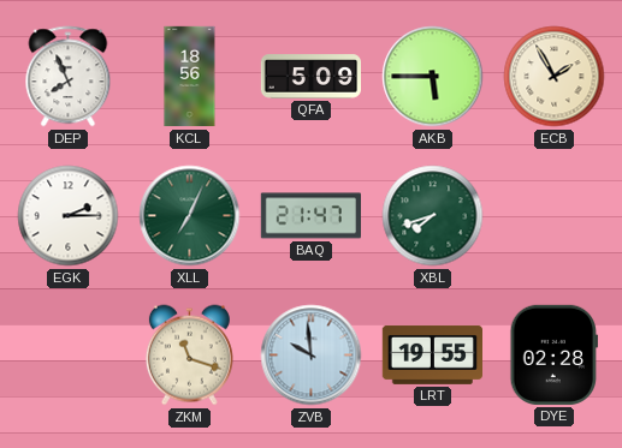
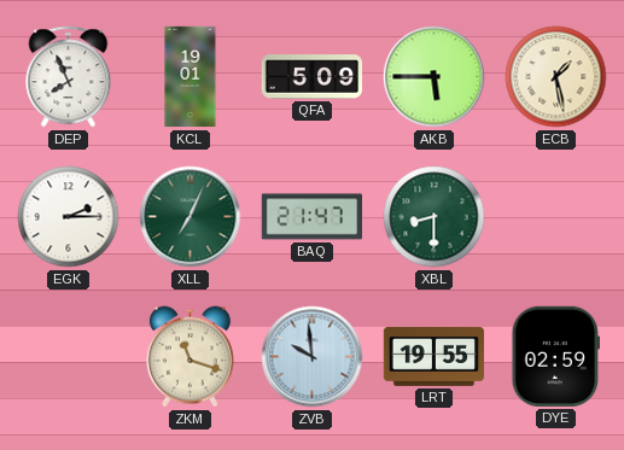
KCL: 18:56 -> 19:01 (191, 77)
ECB: 1:55 -> 1:28 (556, 77)
XBL: 7:42 -> 8:30 (435, 217)
DYE: 02:28 -> 02:59 (555, 356)
